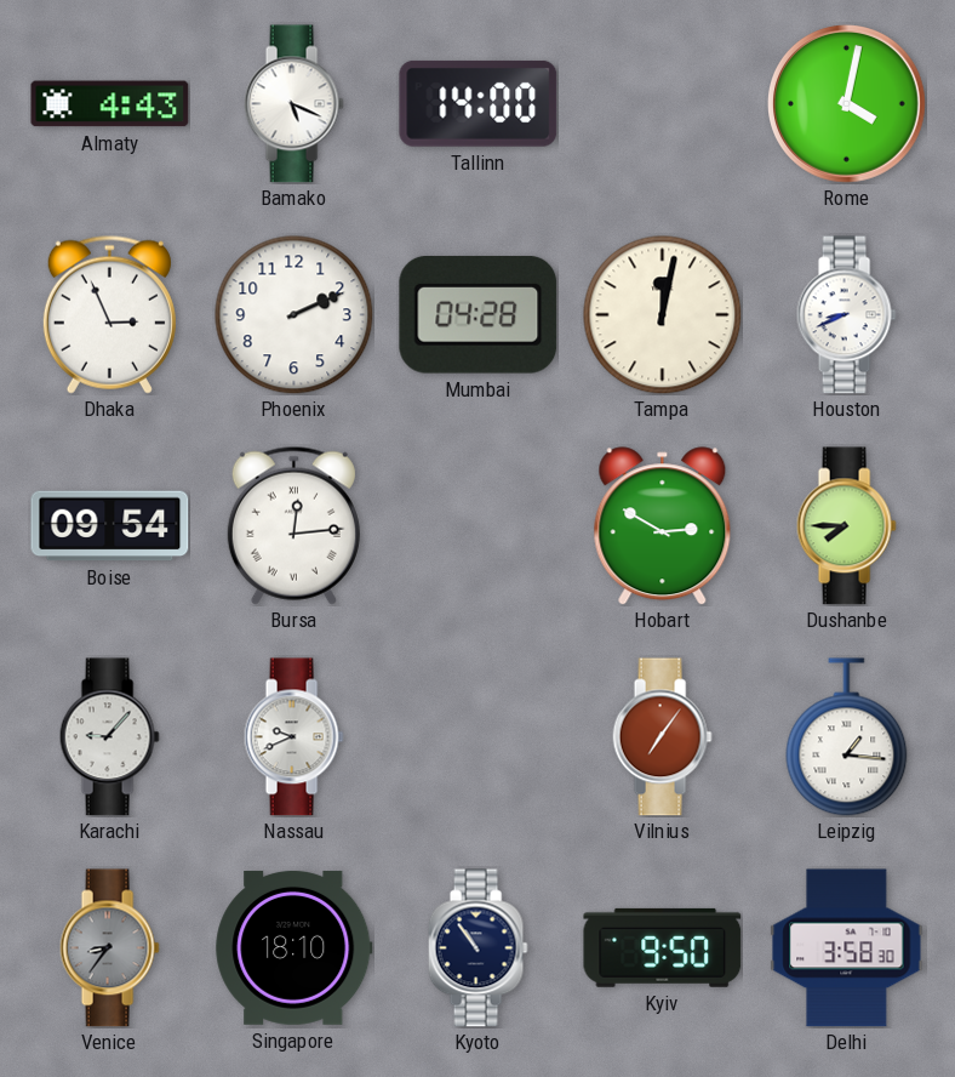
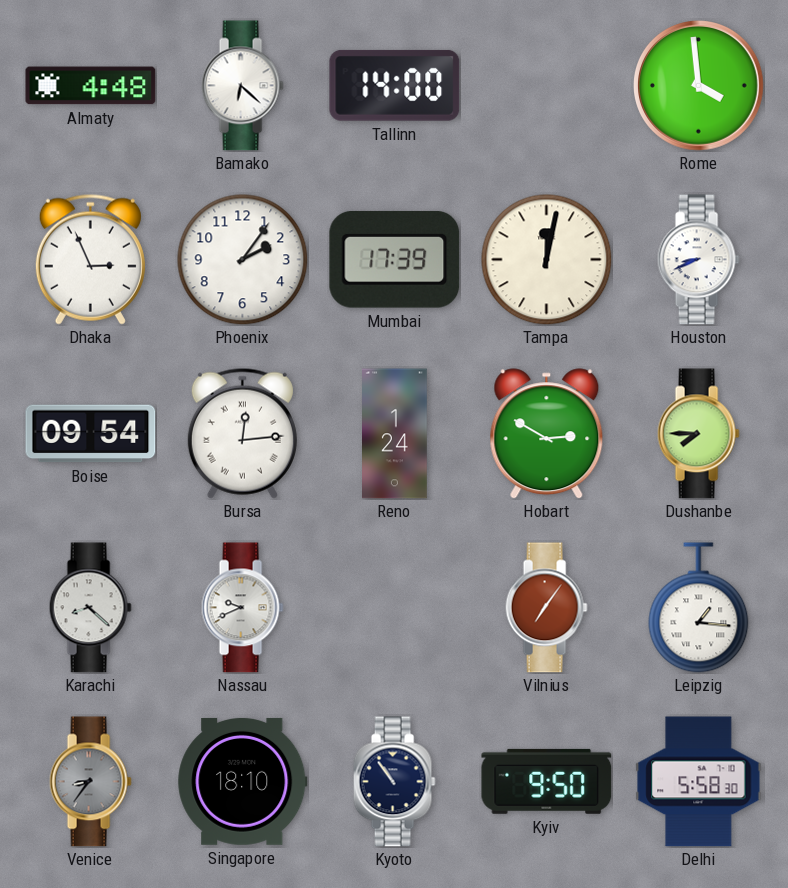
Almaty: 4:43 -> 4:48 (91, 86)
Bamako: 5:19 -> 6:22 (242, 86)
Rome: 4:02 -> 3:59 (699, 86)
Phoenix: 2:11 -> 2:06 (243, 260)
Mumbai: 04:28 -> 17:39 (395, 259)
Reno: none -> 1:24 (395, 434)
Karachi: 9:07 -> 8:22 (90, 608)
Delhi: 3:58 -> 5:58 (699, 782)
